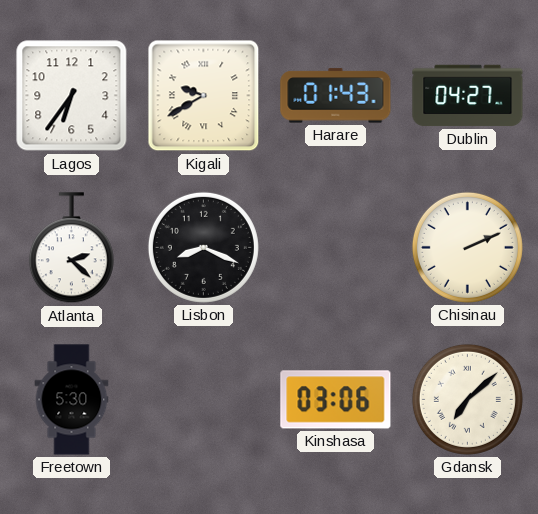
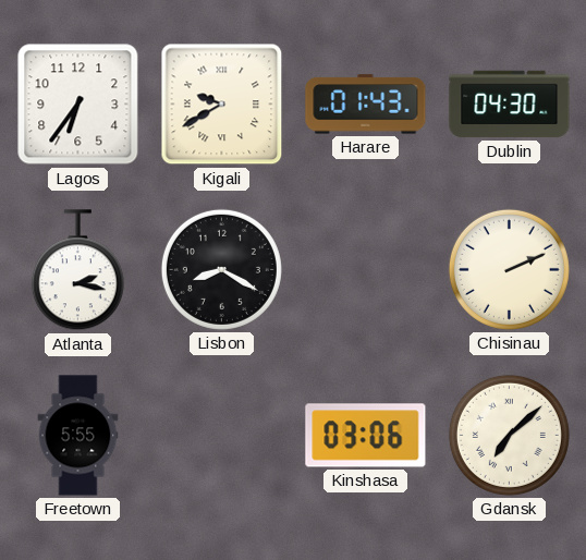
Dublin: 04:27 -> 04:30 (510, 105)
Atlanta: 2:22 -> 2:17 (77, 270)
Lisbon: 8:19 -> 8:20 (221, 269)
Freetown: 5:30 -> 5:55 (78, 436)
